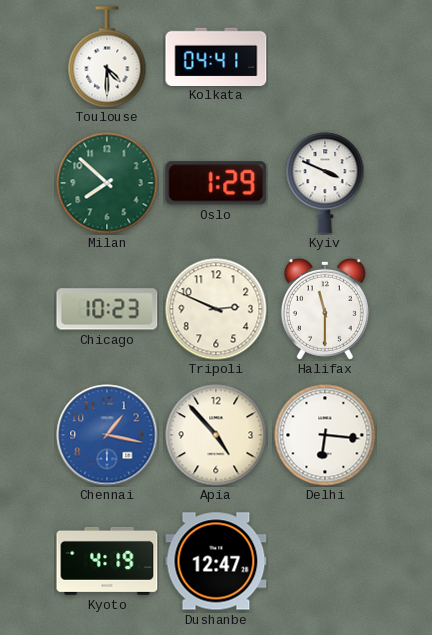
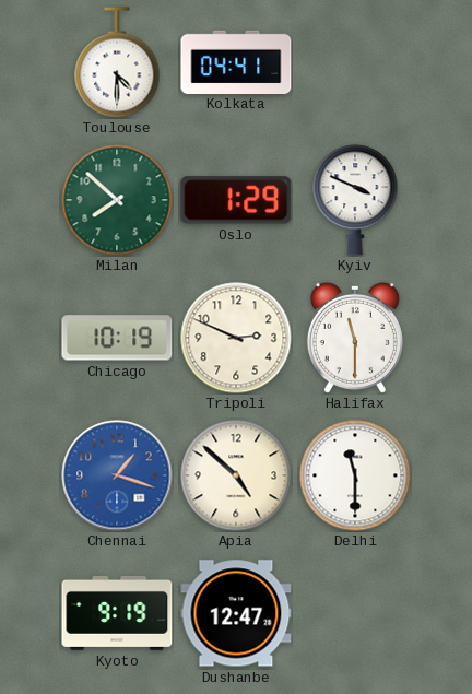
Chicago: 10:23 -> 10:19 (117, 338)
Chennai: 1:17 -> 1:18 (117, 475)
Apia: 4:53 -> 4:52 (236, 475)
Delhi: 6:16 -> 11:30 (355, 475)
Kyoto: 4:19 -> 9:19 (117, 613)
